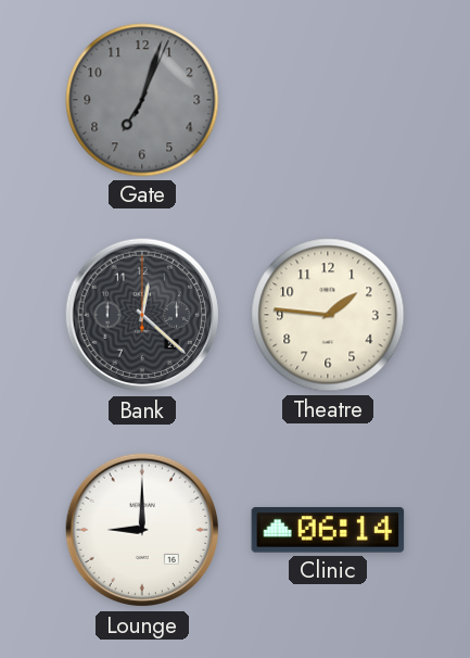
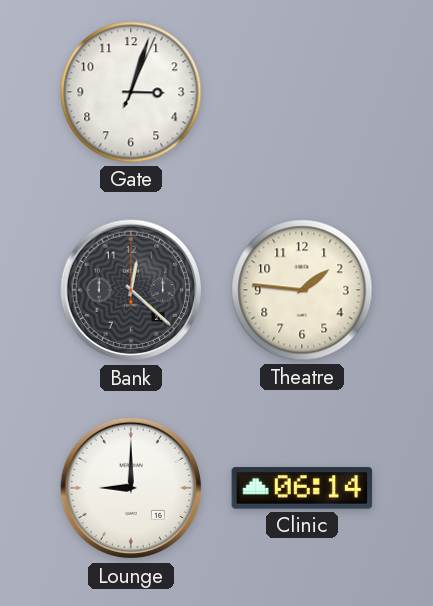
Gate: 7:03 -> 3:03 (131, 92)
Gate dial: grey -> white (131, 92)
